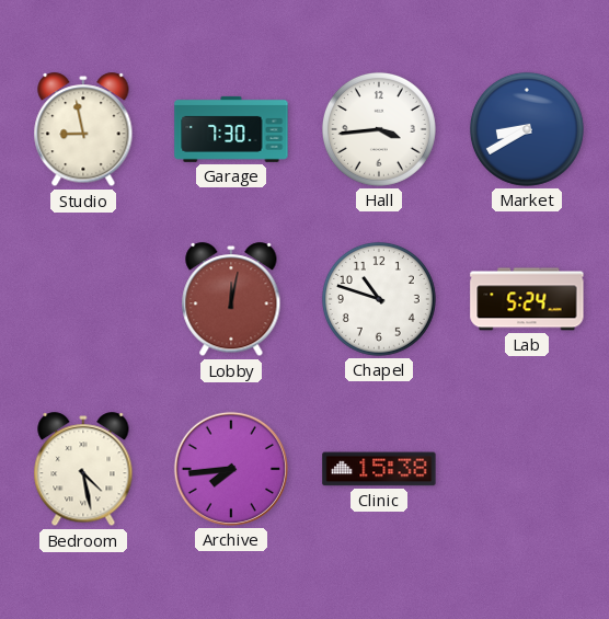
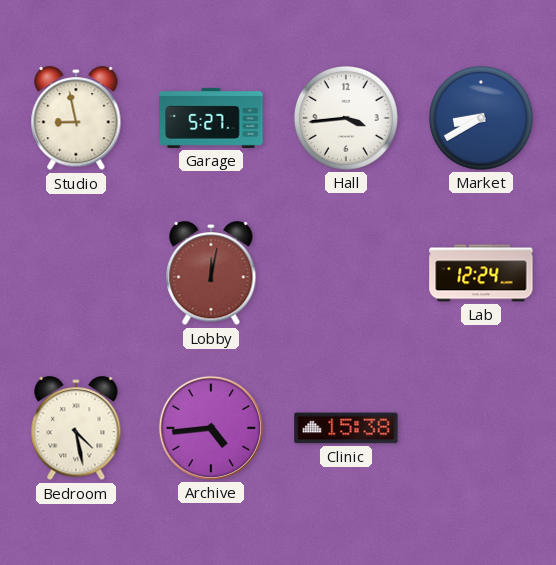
Garage: 7:30 -> 5:27 (211, 118)
Chapel: 10:48 -> none (379, 299)
Lab: 5:24 -> 12:24 (481, 273)
Archive: 7:44 -> 4:44 (211, 428)
